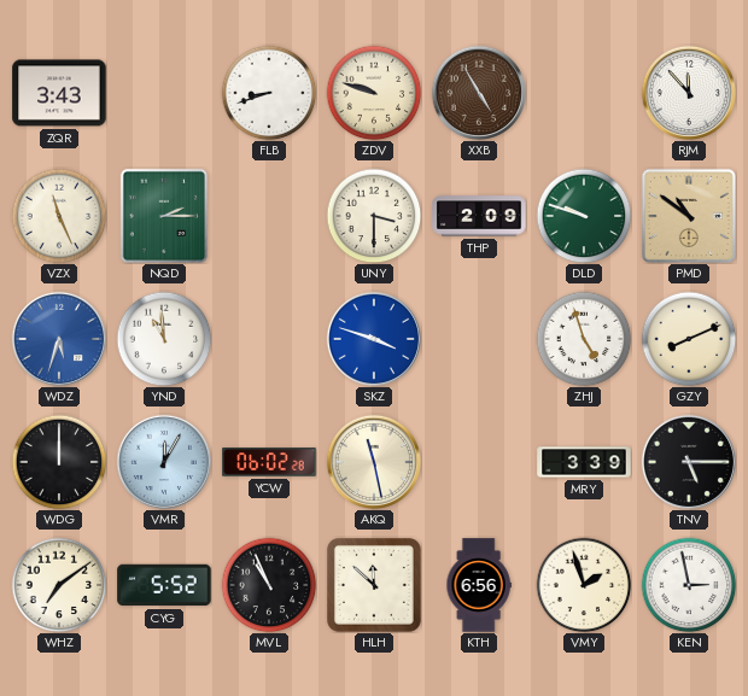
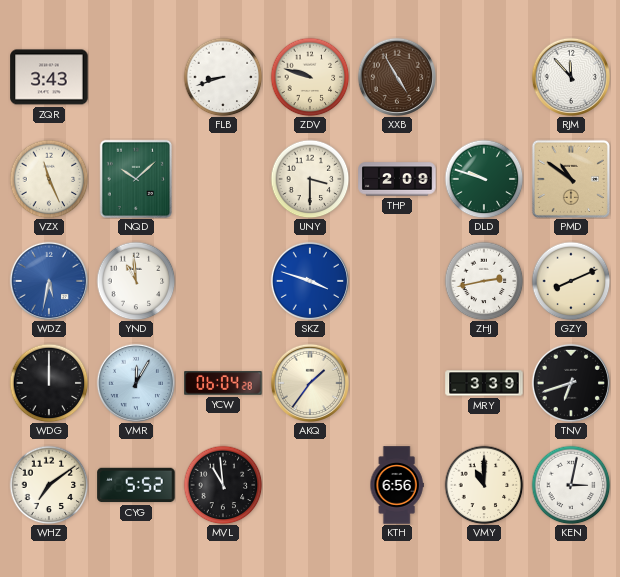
NQD: 2:15 -> 10:08 (136, 179)
WDZ: 5:33 -> 5:32 (48, 280)
ZHJ: 4:57 -> 2:43 (484, 281)
YCW: 06:02 -> 06:04 (223, 383)
AKQ: 11:28 -> 1:36 (309, 382)
TNV: 5:15 -> 6:42 (570, 382)
MVL: 10:56 -> 10:59 (223, 485)
HLH: 11:52 -> none (374, 585)
VMY: 1:57 -> 11:00 (484, 485)
KEN: 2:58 -> 3:02 (571, 485)
